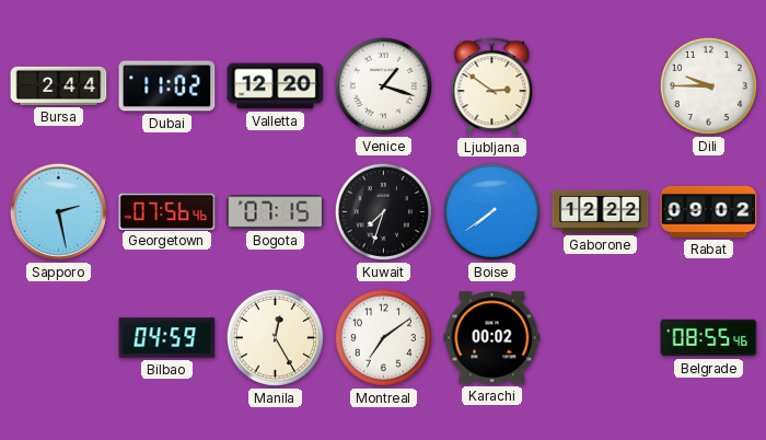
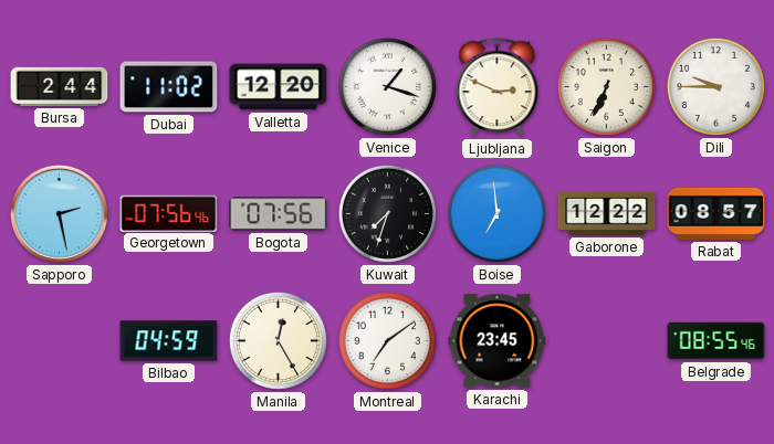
Ljubljana: 2:51 -> 2:49 (498, 87)
Saigon: none -> 6:34 (606, 86)
Bogota: 07:15 -> 07:56 (279, 214)
Boise: 7:39 -> 6:59 (496, 213)
Rabat: 09:02 -> 08:57 (717, 213)
Karachi: 00:02 -> 23:45 (498, 341)
